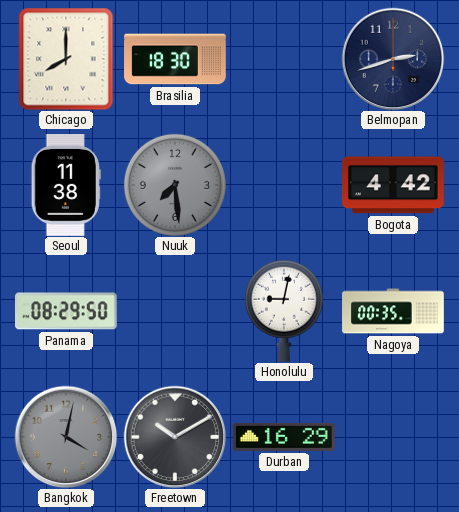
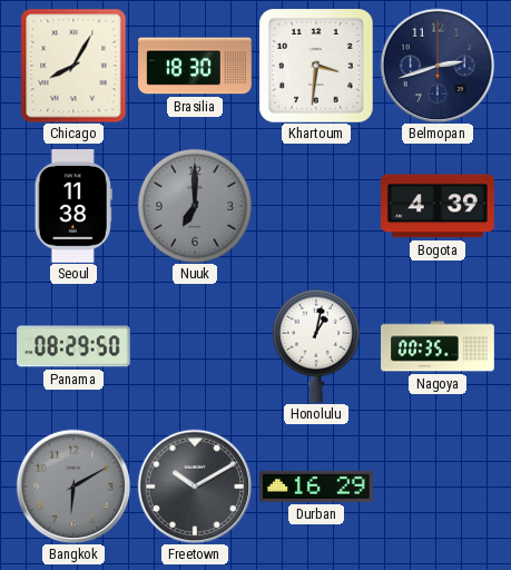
Chicago: 8:00 -> 8:05 (73, 66)
Khartoum: none -> 3:31 (316, 66)
Nuuk: 7:29 -> 7:00 (195, 206)
Bogota: 4:42 -> 4:39 (439, 206)
Honolulu: 9:02 -> 1:02 (316, 346)
Bangkok: 4:02 -> 6:10 (73, 487)
